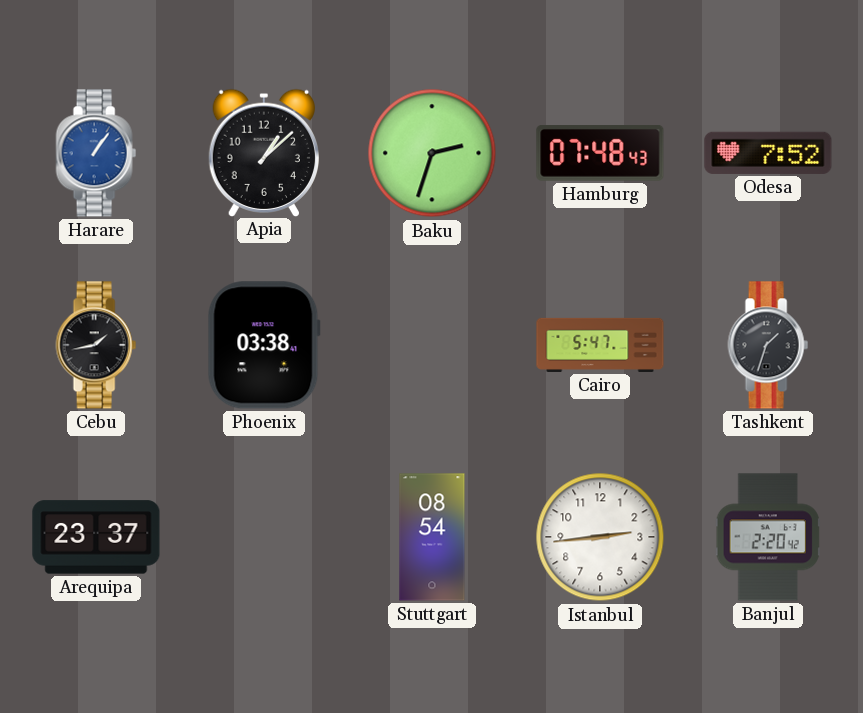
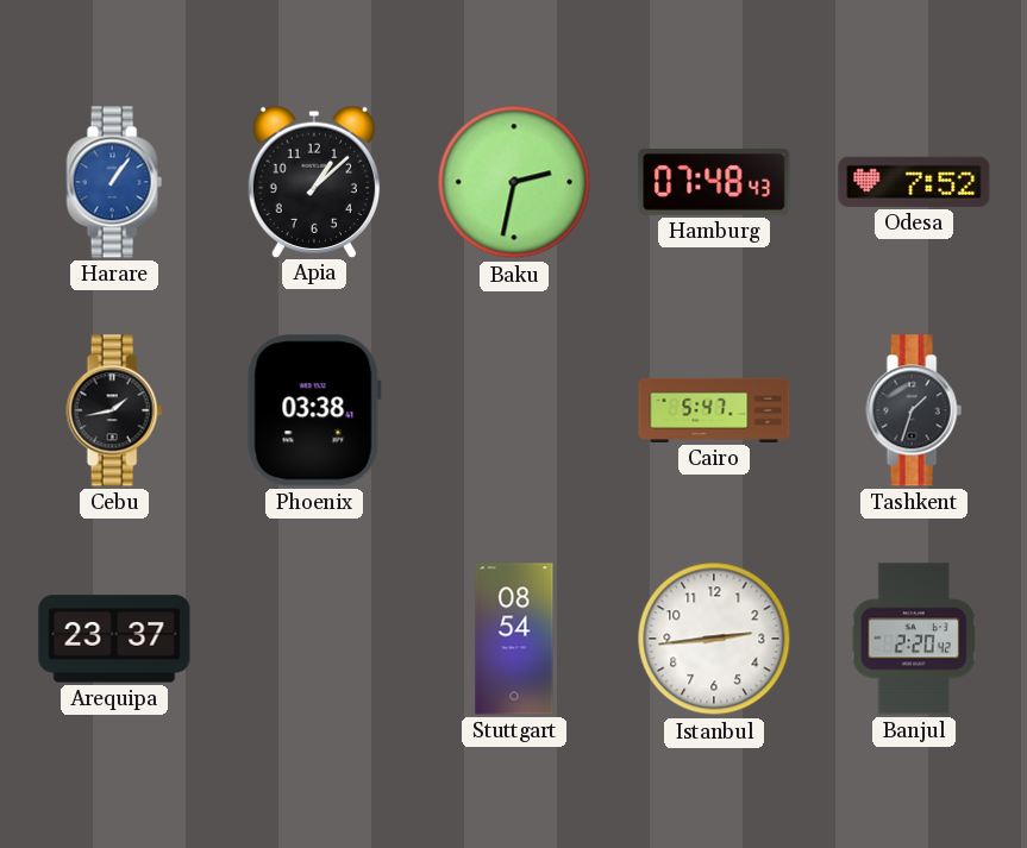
Baku: 2:33 -> 2:32 (514, 182)
